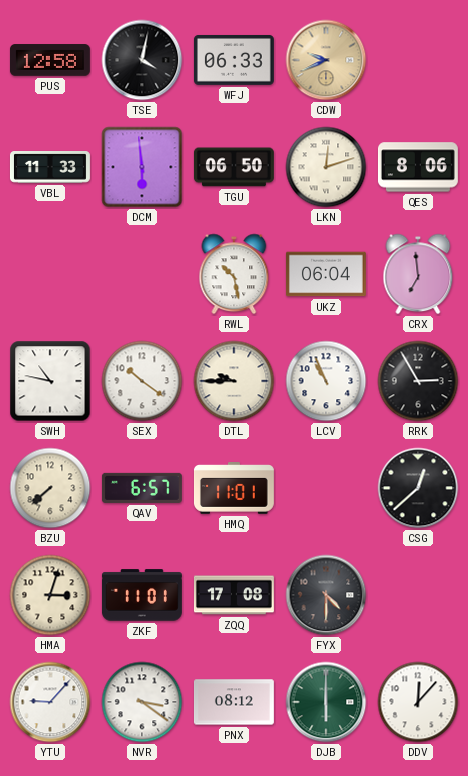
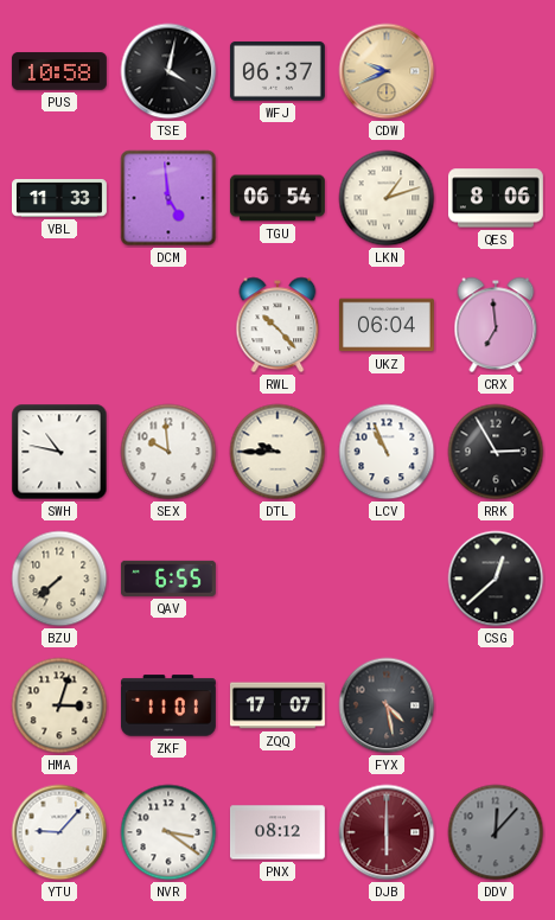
PUS: 12:58 -> 10:58 (59, 71)
WFJ: 06:33 -> 06:37 (277, 71)
DCM: 5:59 -> 4:59 (168, 198)
TGU: 06:50 -> 06:54 (277, 198)
LKN: 12:12 -> 1:12 (387, 198)
RWL: 10:28 -> 10:23 (277, 325)
SEX: 10:21 -> 9:59 (168, 452)
QAV: 6:57 -> 6:55 (168, 579)
HMQ: 11:01 -> none (234, 489)
ZQQ: 17:08 -> 17:07 (277, 705)
FYX: 4:30 -> 4:28 (387, 705)
DJB dial: green -> burgundy (387, 832)
DDV dial: white -> grey (496, 832)
